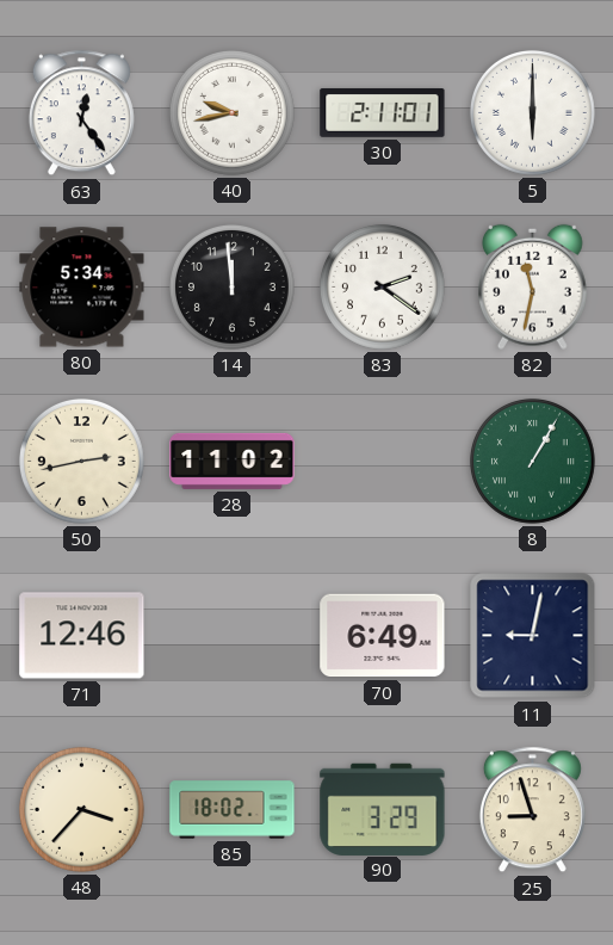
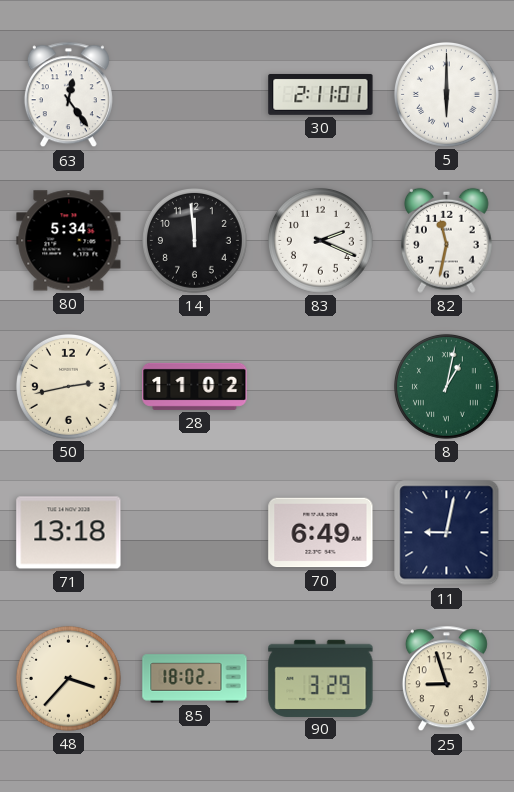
40: 9:43 -> none (231, 112)
83: 2:21 -> 2:19 (320, 240)
8: 1:05 -> 1:02 (446, 386)
71: 12:46 -> 13:18 (69, 533)
